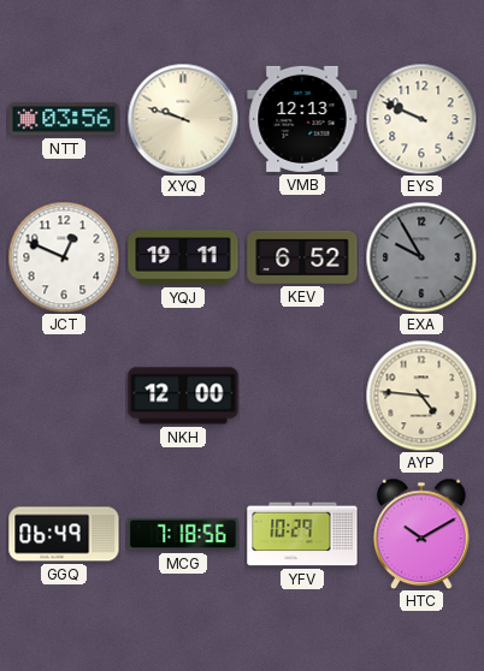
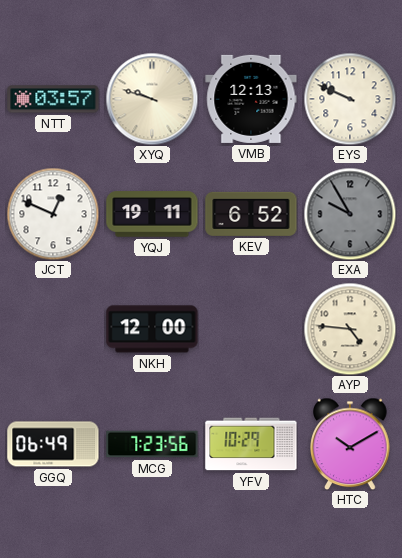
NTT: 03:56 -> 03:57 (53, 99)
MCG: 7:18 -> 7:23 (152, 444)
